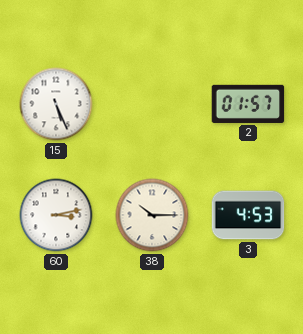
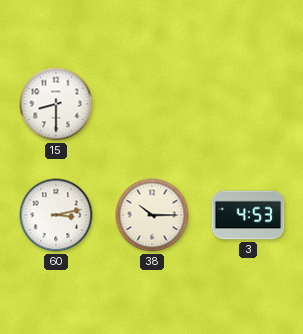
15: 5:26 -> 8:30 (56, 104)
2: 01:57 -> none (248, 104)
